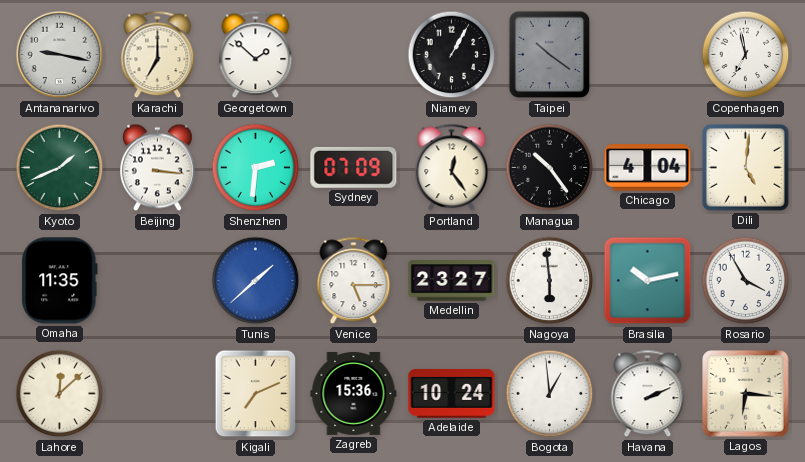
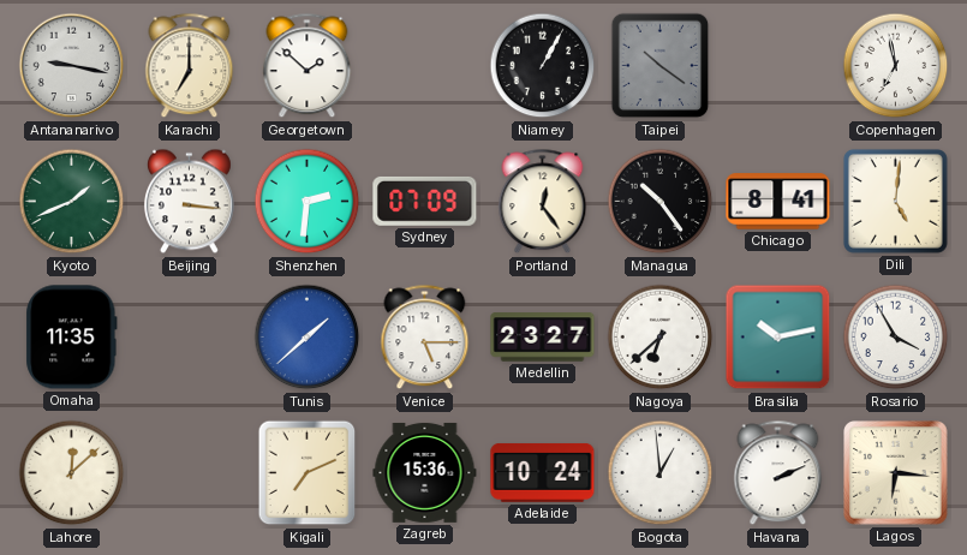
Chicago: 4:04 -> 8:41 (778, 202)
Nagoya: 5:59 -> 6:38 (661, 338)
